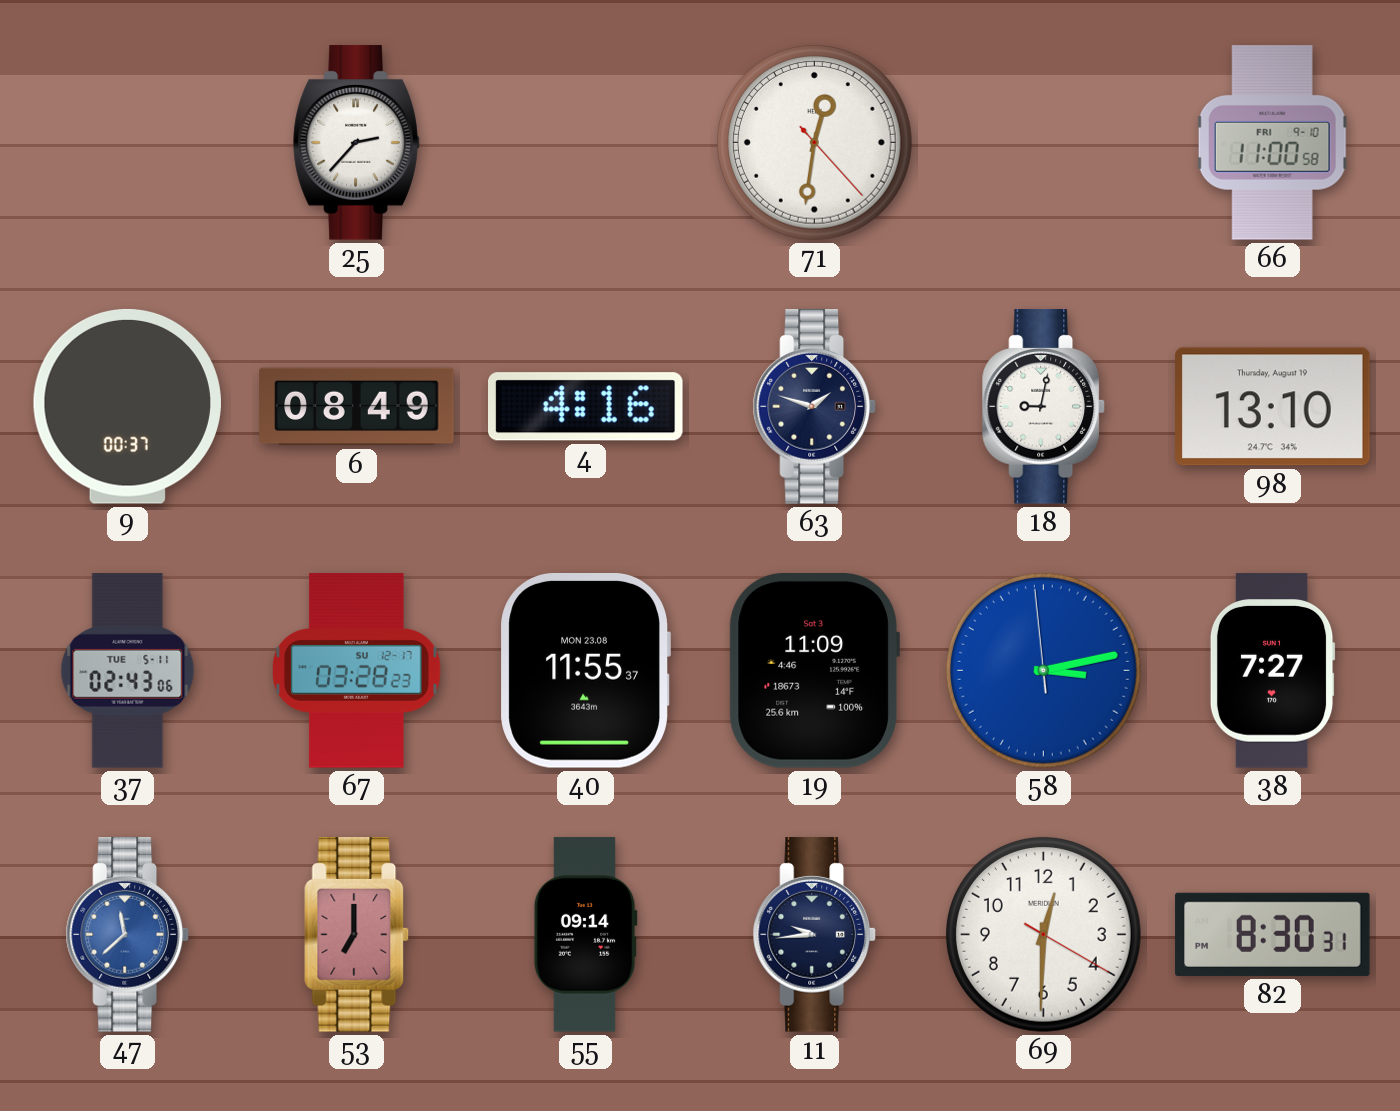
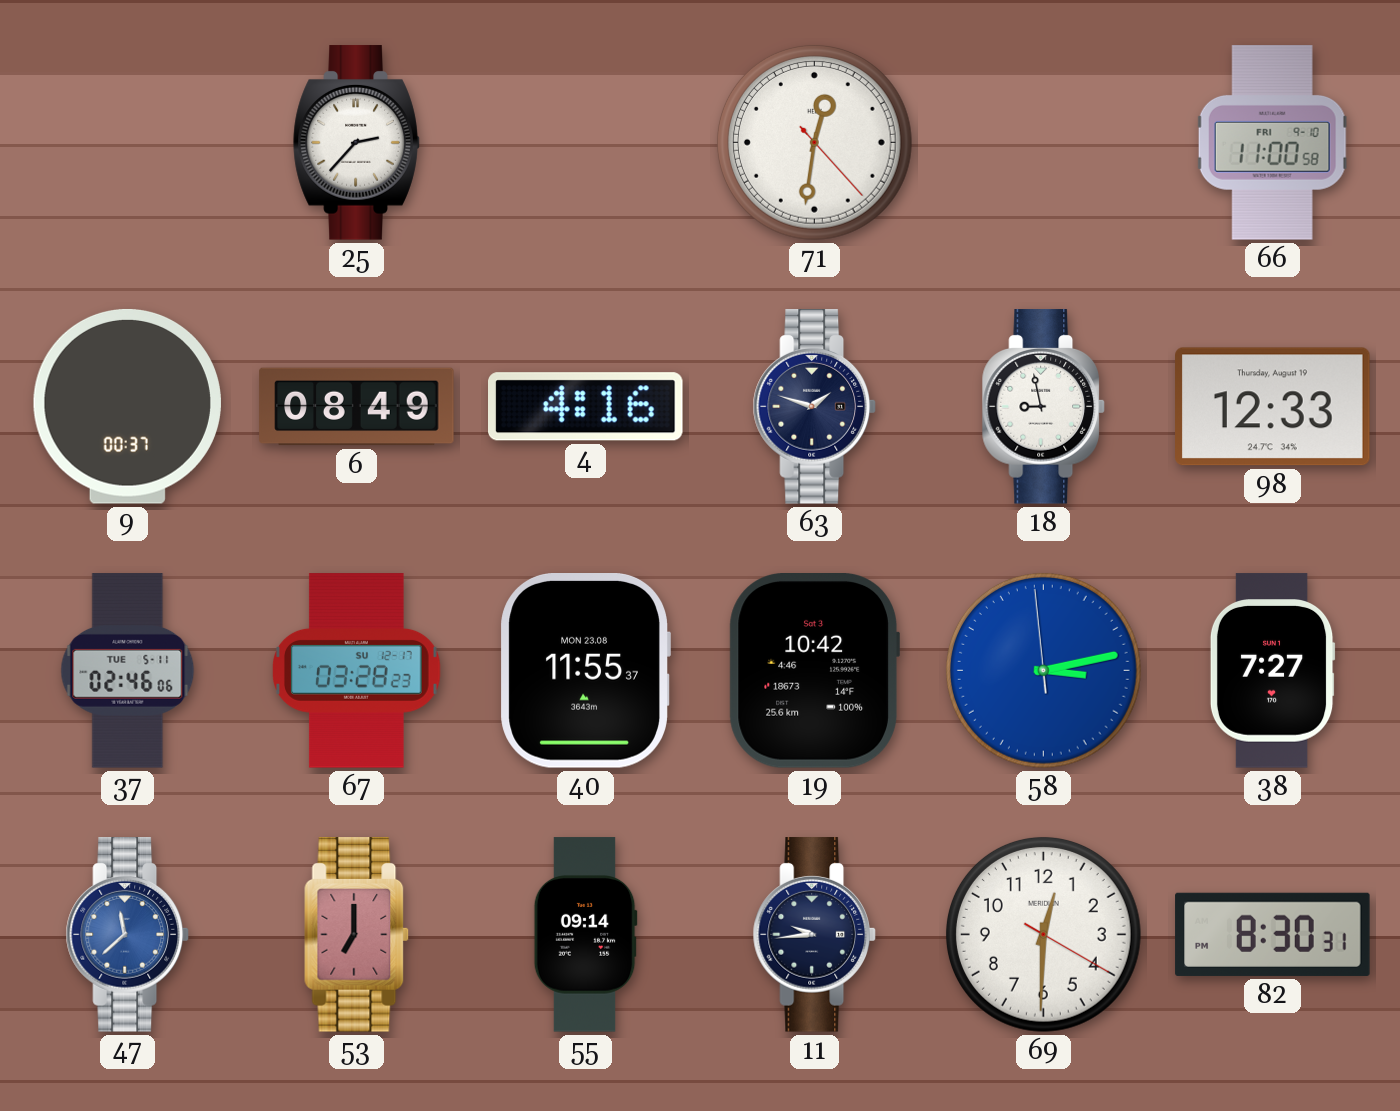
18: 9:02 -> 8:58 (1043, 407)
98: 13:10 -> 12:33 (1273, 407)
37: 02:43 -> 02:46 (128, 671)
19: 11:09 -> 10:42 (814, 671)
